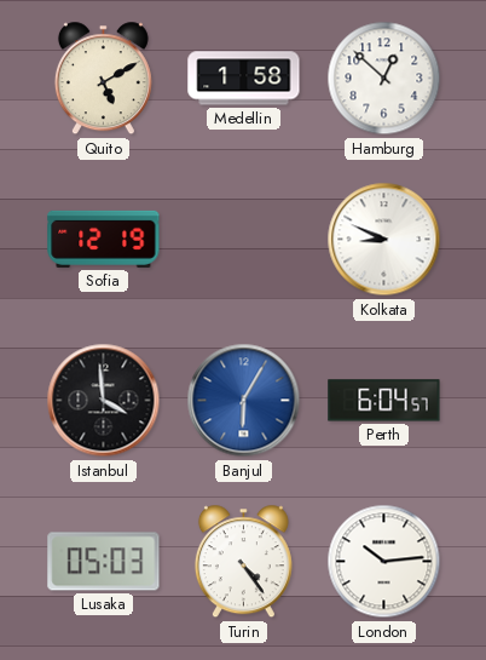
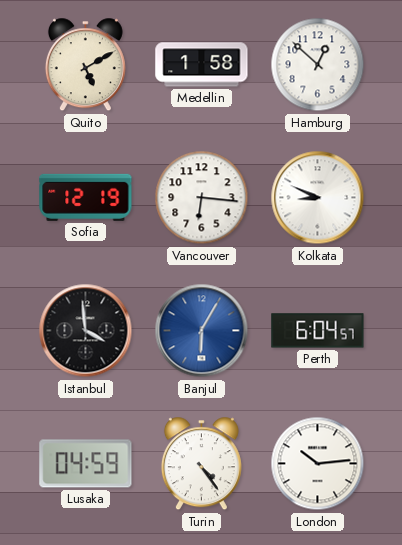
Vancouver: none -> 6:16 (202, 198)
Lusaka: 05:03 -> 04:59 (86, 464)
